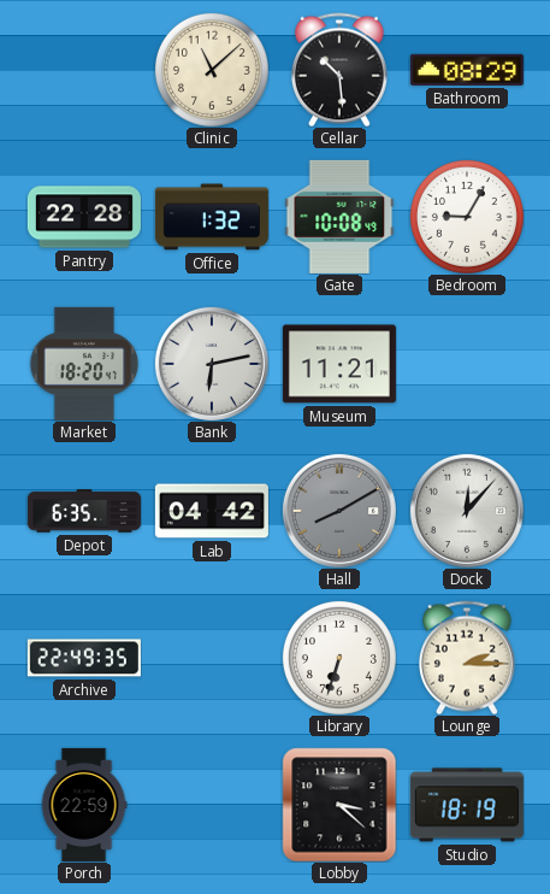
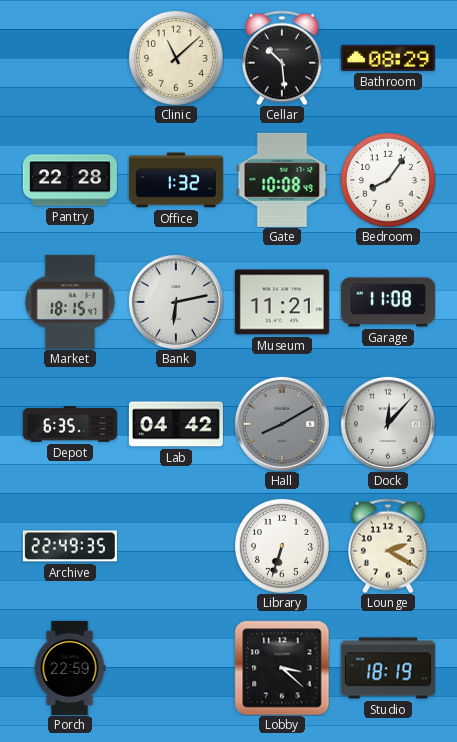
Bedroom: 9:05 -> 8:06 (388, 180)
Market: 18:20 -> 18:15 (70, 302)
Garage: none -> 11:08 (388, 302)
Lounge: 2:15 -> 2:20 (388, 546)
